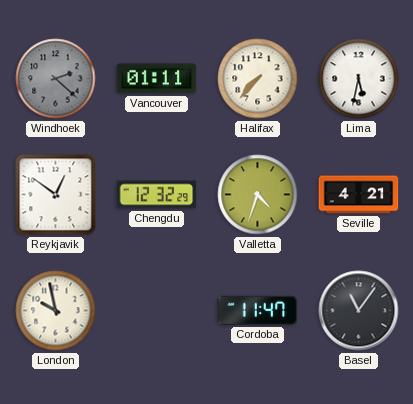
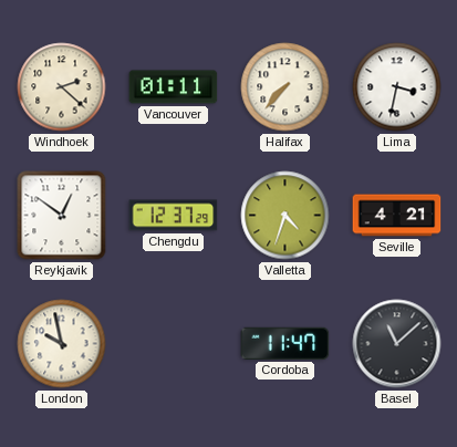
Windhoek dial: grey -> cream (62, 87)
Lima: 5:32 -> 3:32 (397, 87)
Chengdu: 12:32 -> 12:37 (174, 216)
Basel: 11:06 -> 11:08 (397, 344)
